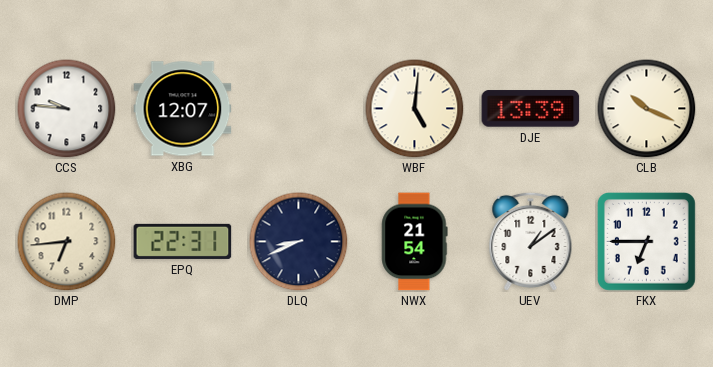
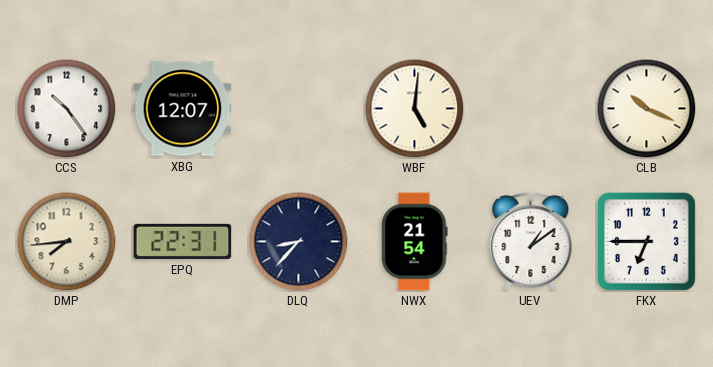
CCS: 9:46 -> 10:24 (67, 109)
DJE: 13:39 -> none (531, 109)
DMP: 6:44 -> 7:44 (67, 242)
DLQ: 8:41 -> 8:37 (299, 242)
